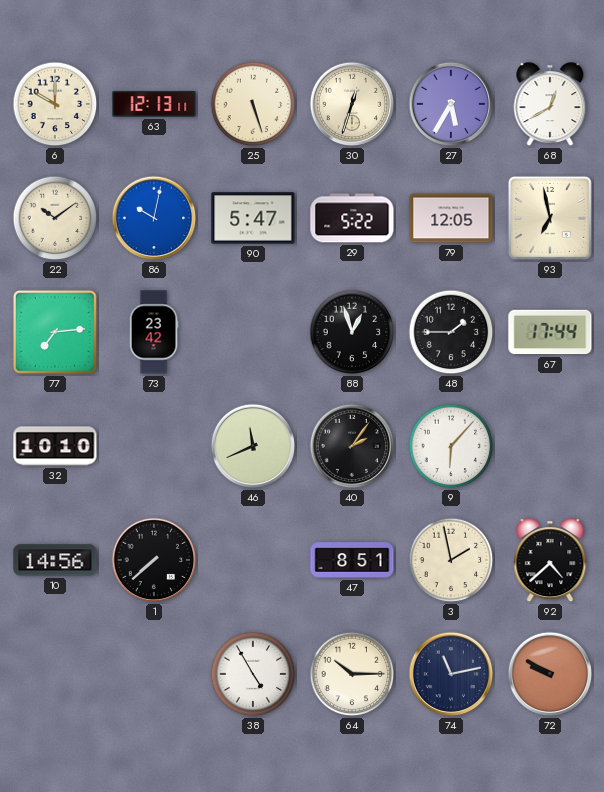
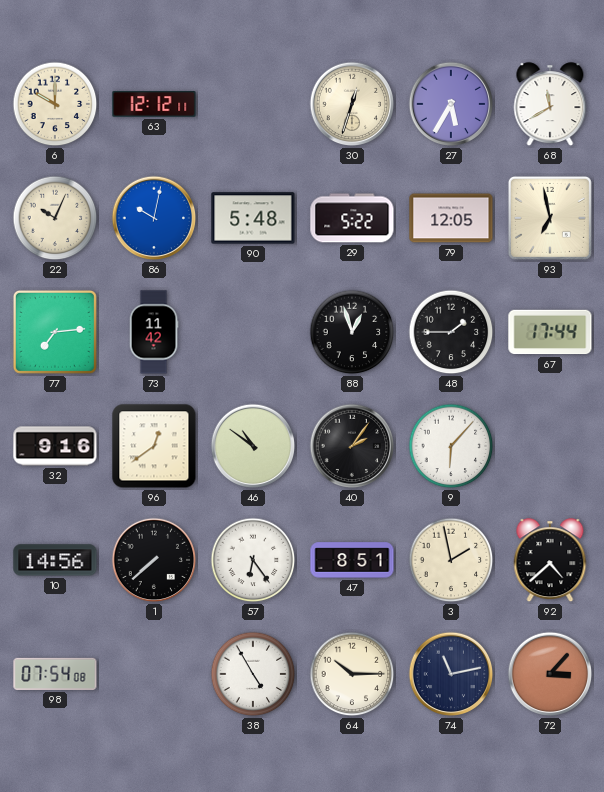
63: 12:13 -> 12:12 (154, 104)
25: 5:27 -> none (253, 104)
68: 12:40 -> 11:40 (550, 105)
22: 10:09 -> 10:04 (55, 218)
90: 5:47 -> 5:48 (253, 218)
73: 23:42 -> 11:42 (154, 332)
32: 10:10 -> 9:16 (55, 446)
96: none -> 12:39 (154, 446)
46: 11:41 -> 10:51 (253, 446)
57: none -> 6:24 (253, 560)
98: none -> 07:54 (55, 674)
72: 9:50 -> 3:07 (550, 674)
